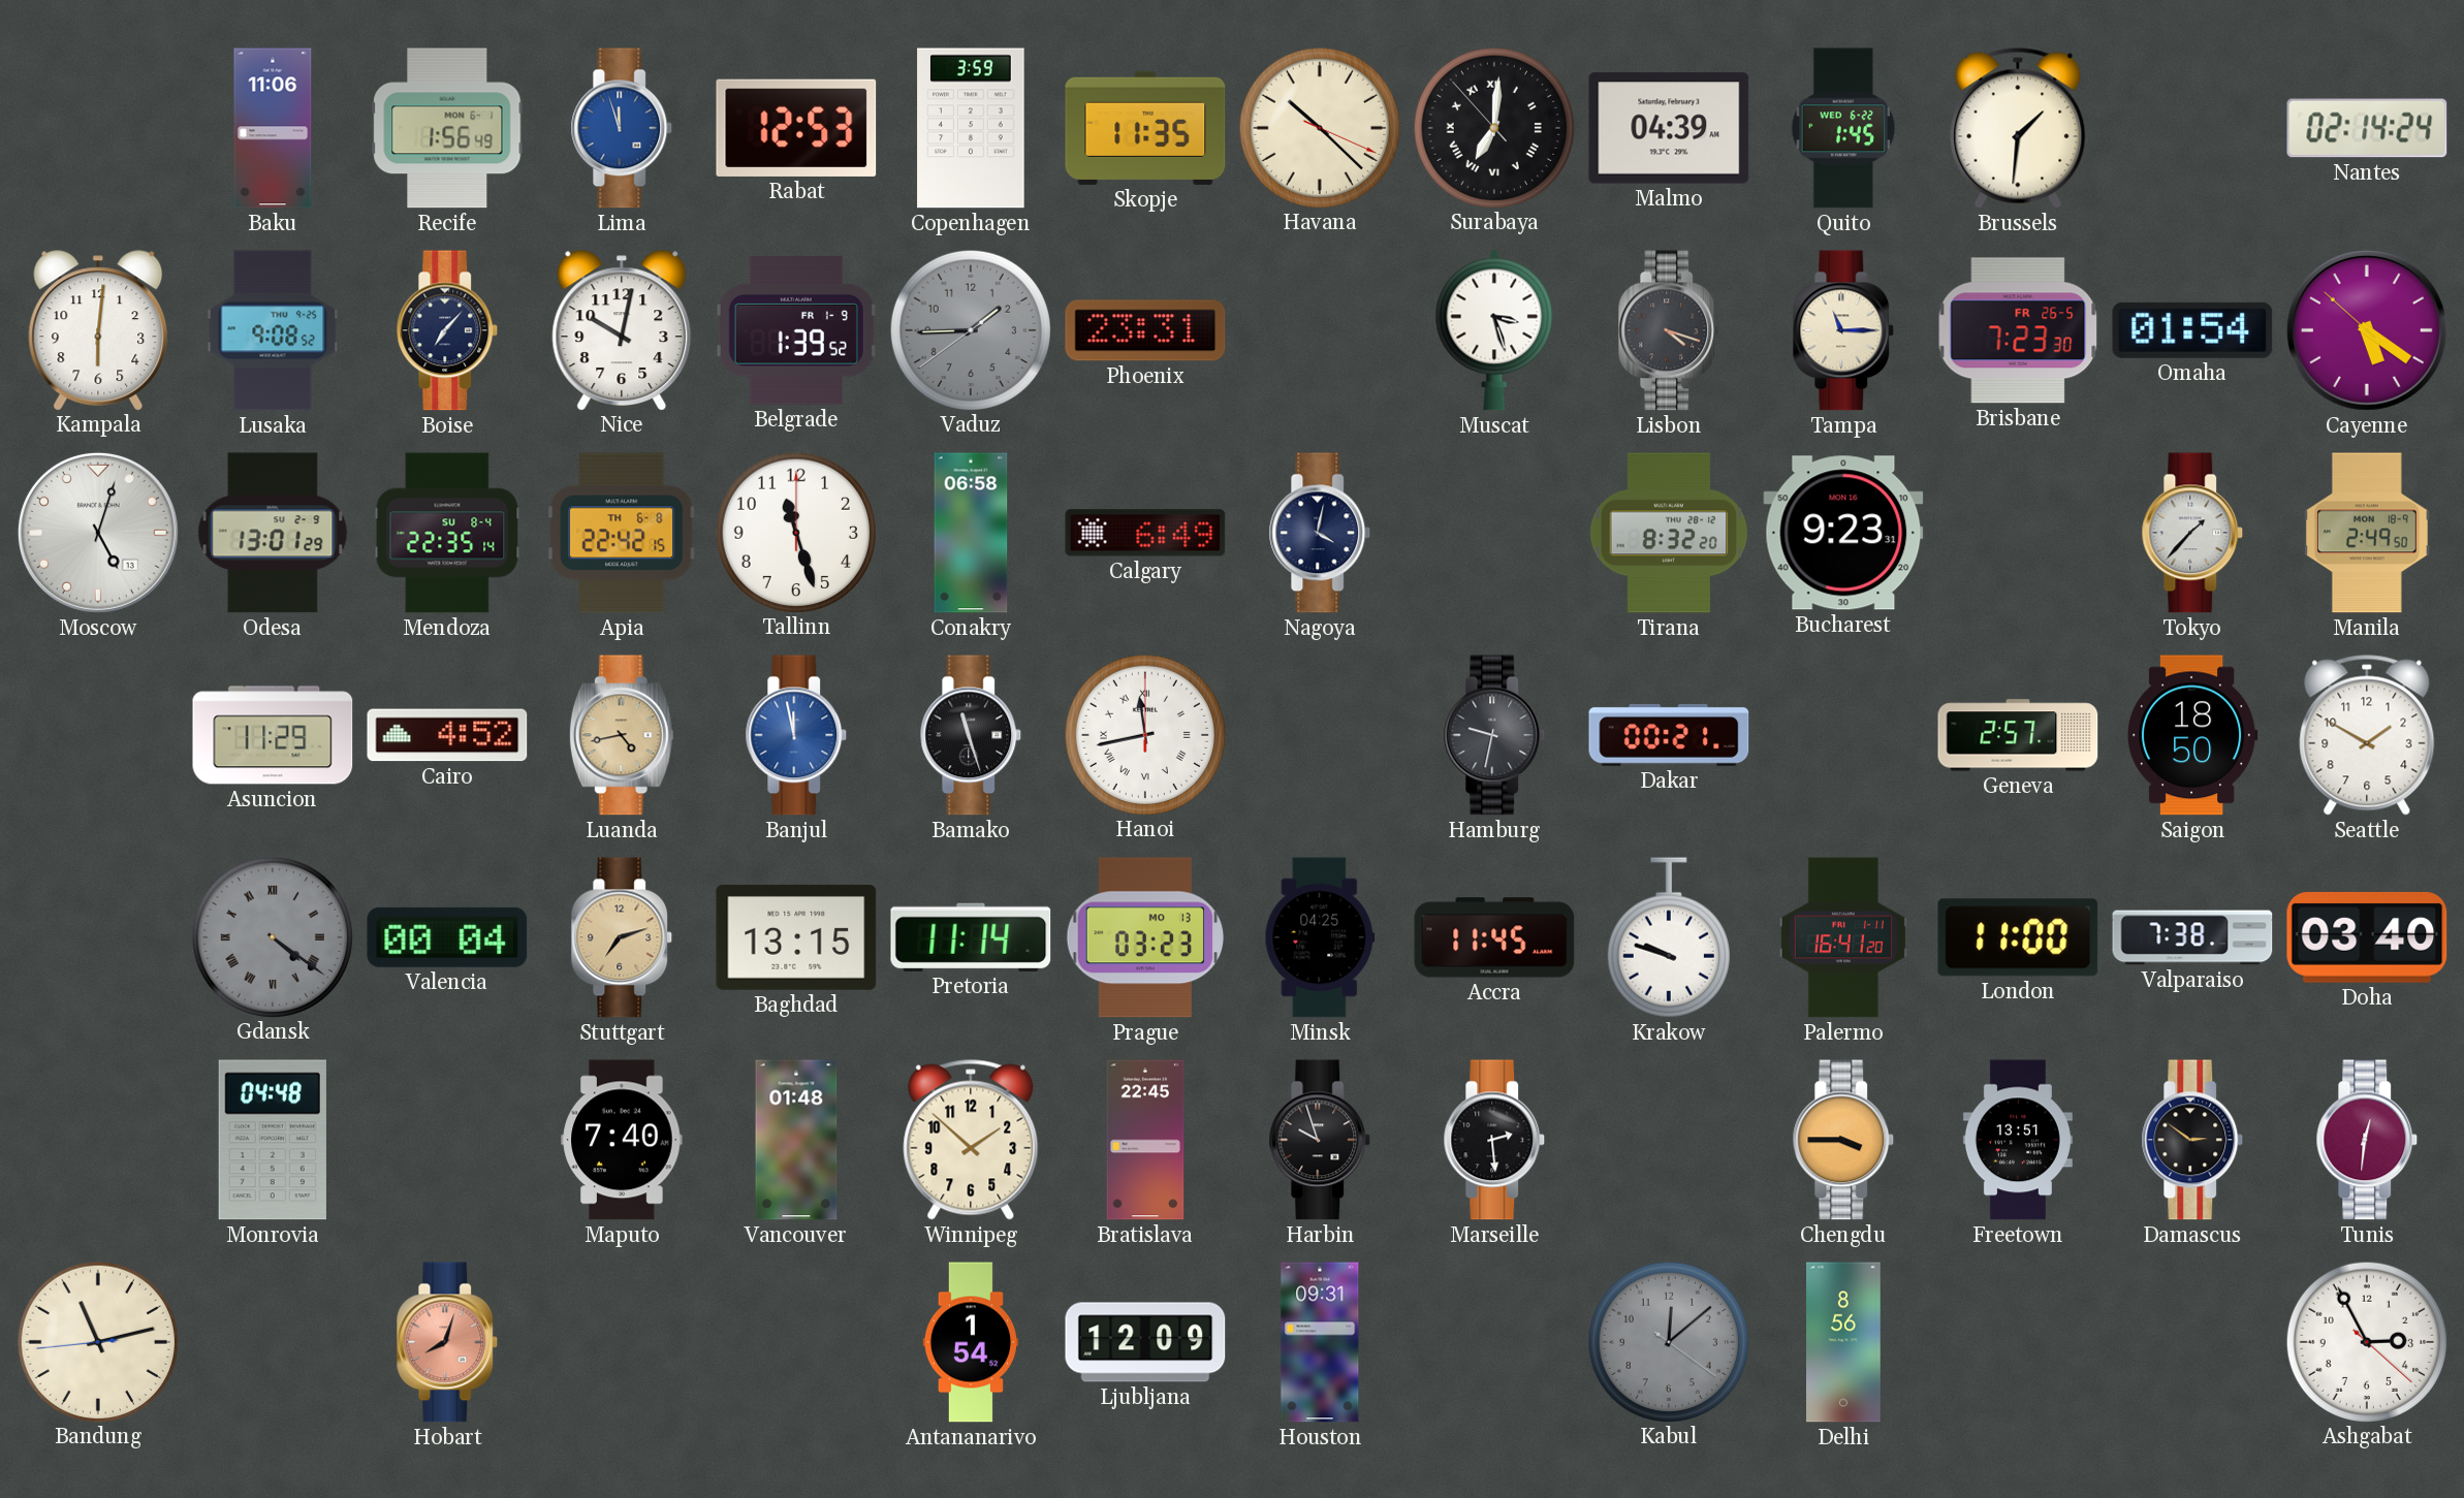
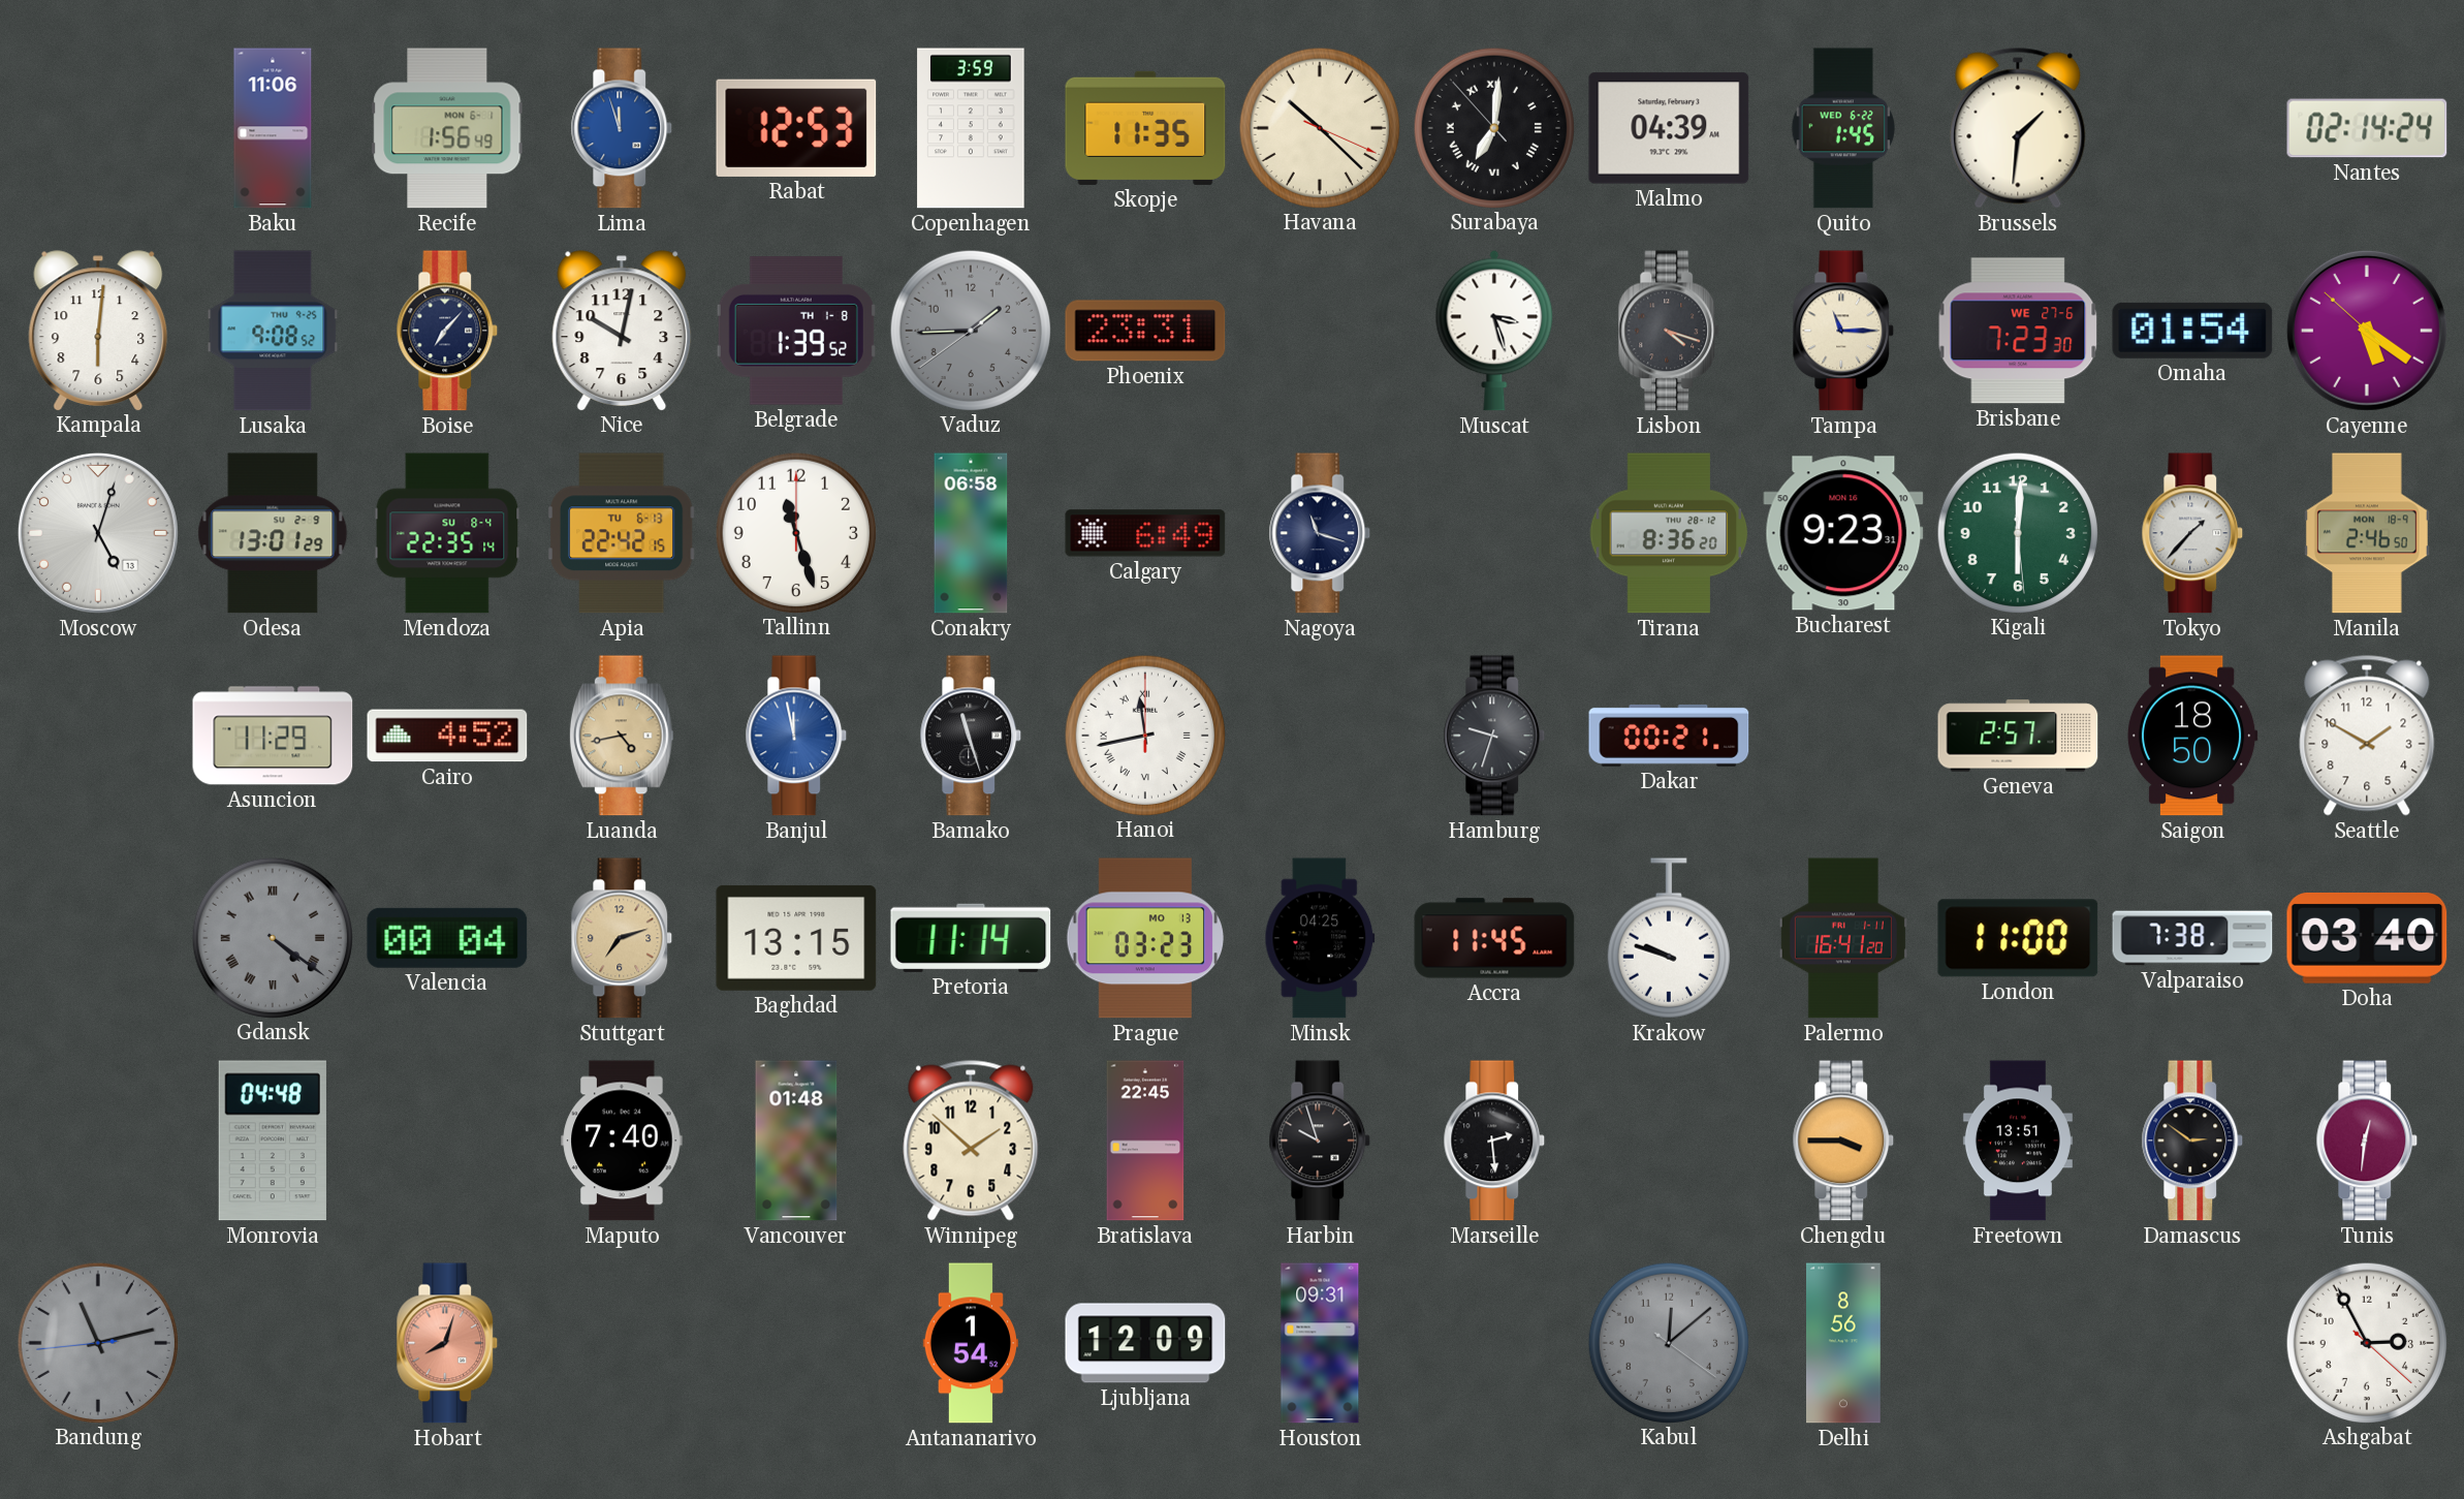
Belgrade date: FR 1-9 -> TH 1-8 (796, 331)
Brisbane date: FR 26-5 -> WE 27-6 (2018, 331)
Apia date: TH 6-8 -> TU 6-13 (622, 533)
Nagoya: 4:02 -> 11:18 (1320, 533)
Tirana: 8:32 -> 8:36 (1669, 533)
Kigali: none -> 6:00 (2017, 532)
Manila: 2:49 -> 2:46 (2367, 533)
Hamburg: 9:32 -> 9:33 (1494, 736)
Bandung dial: cream -> grey (97, 1342)
